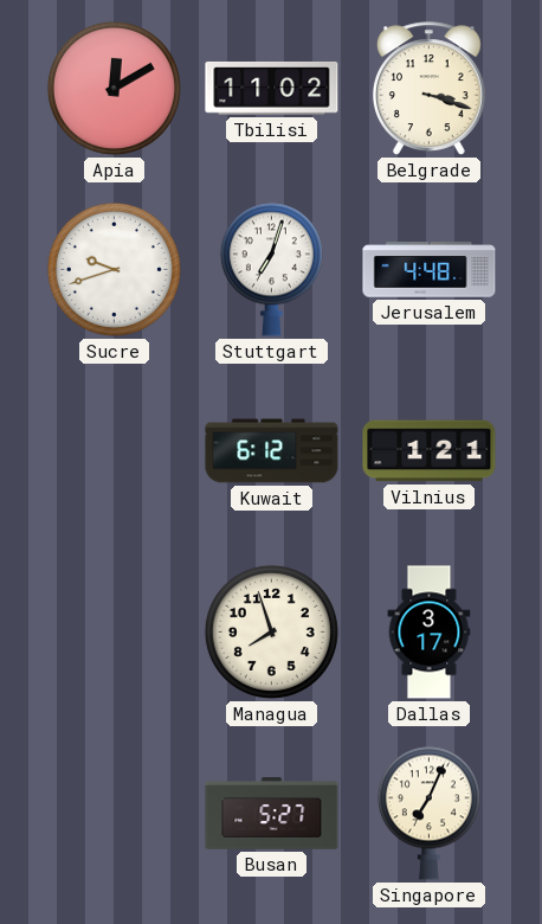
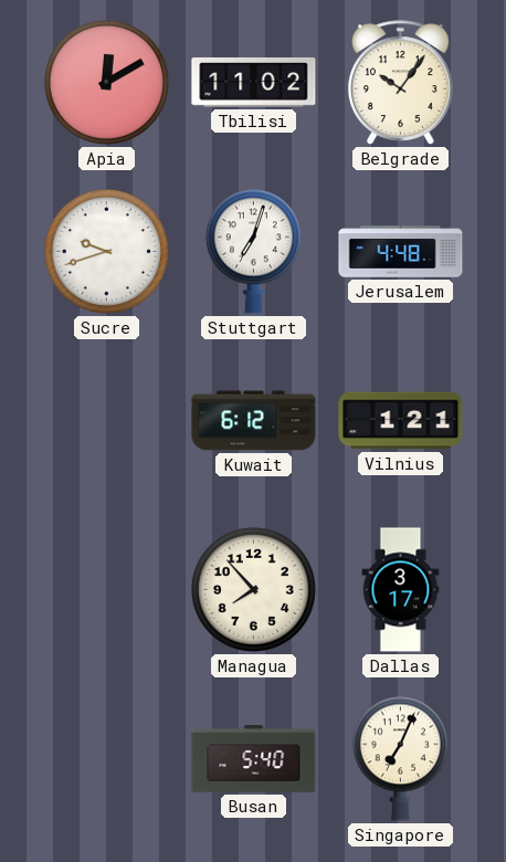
Belgrade: 3:18 -> 10:06 (400, 83)
Managua: 7:57 -> 7:53 (253, 589)
Busan: 5:27 -> 5:40 (254, 759)
